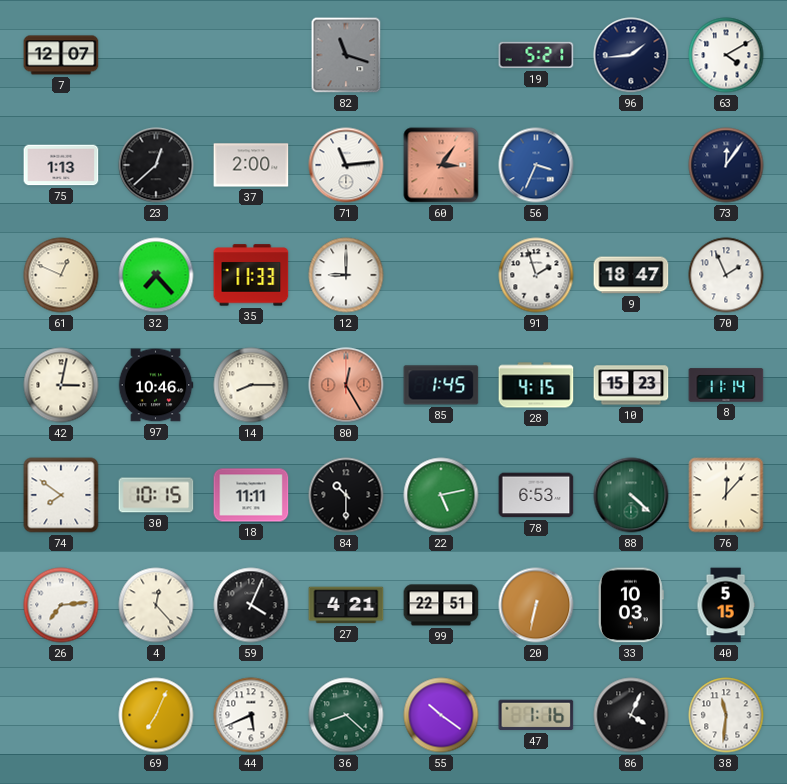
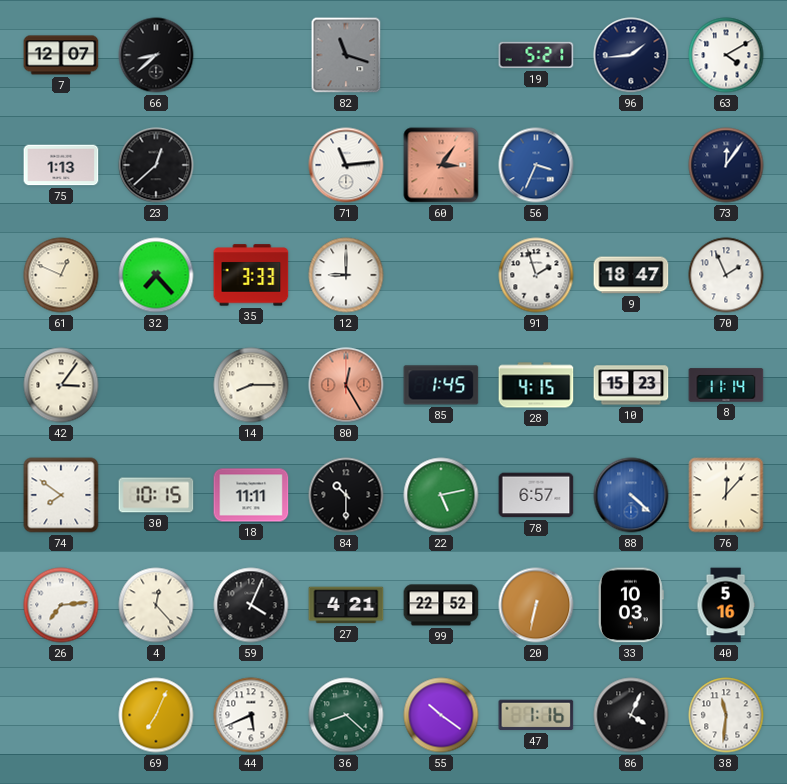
66: none -> 8:38 (156, 55)
37: 2:00 -> none (251, 165)
35: 11:33 -> 3:33 (251, 275)
42: 3:02 -> 3:06 (61, 385)
97: 10:46 -> none (156, 385)
78: 6:53 -> 6:57 (536, 495)
88 dial: green -> blue (631, 495)
99: 22:51 -> 22:52 (441, 605)
40: 5:15 -> 5:16 (726, 605)
